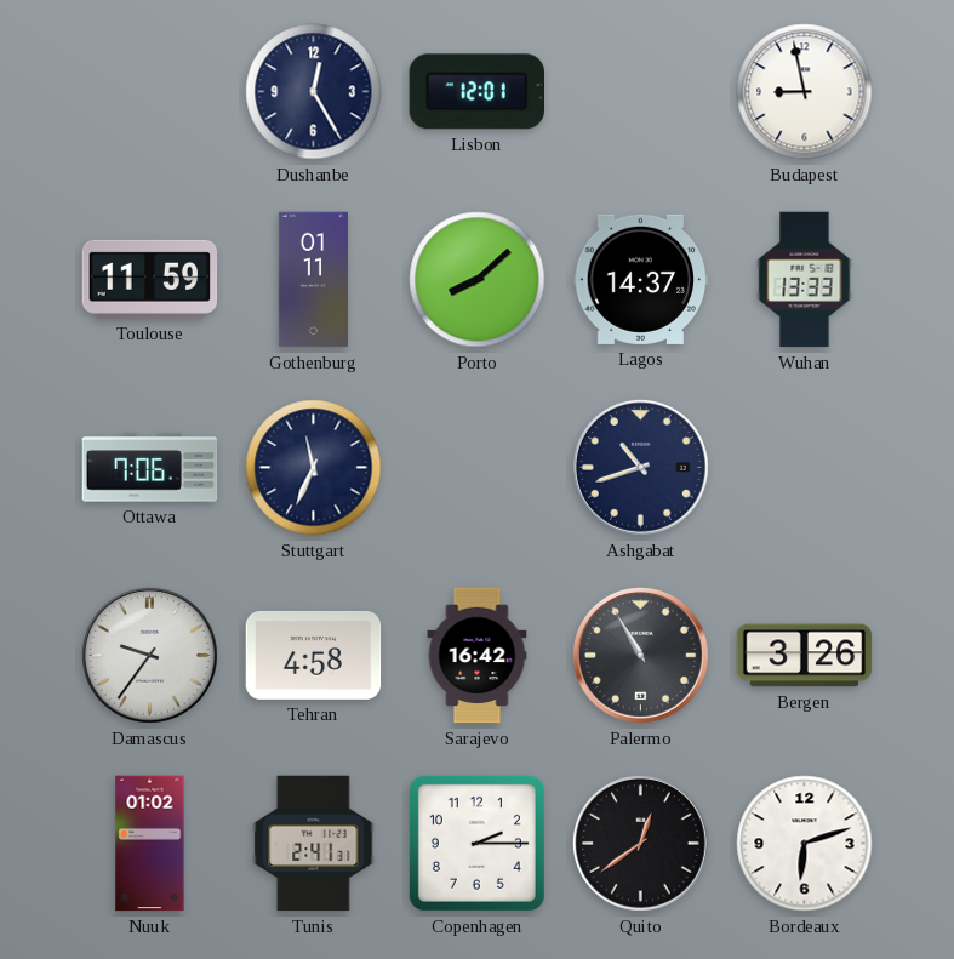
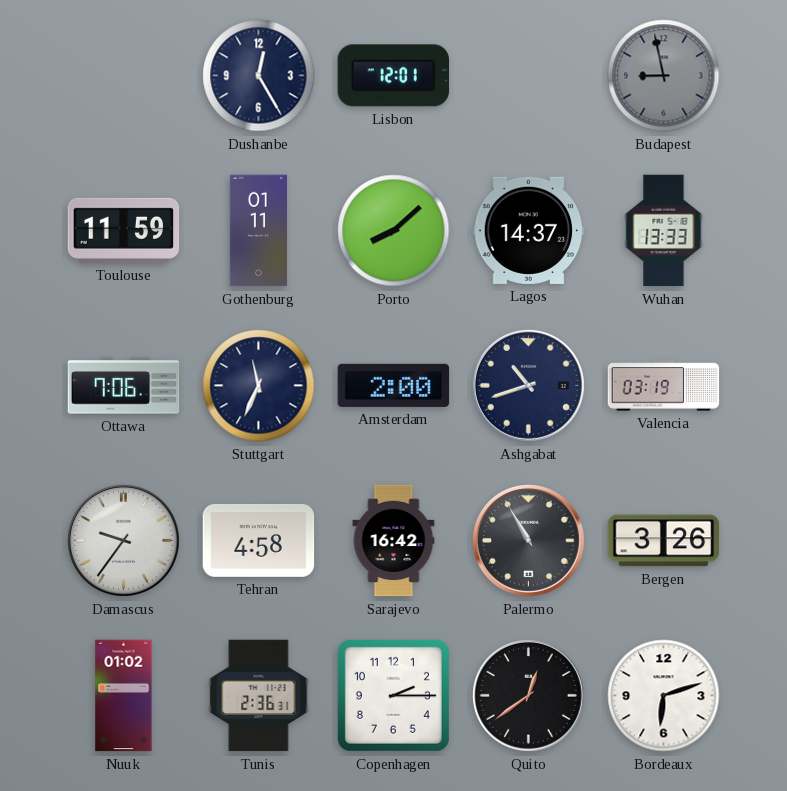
Budapest dial: white -> grey (664, 76)
Amsterdam: none -> 2:00 (394, 385)
Valencia: none -> 03:19 (664, 386)
Tunis: 2:41 -> 2:36 (259, 696)
